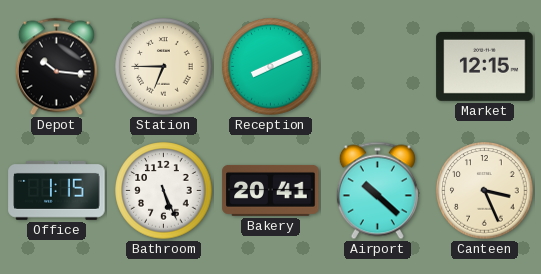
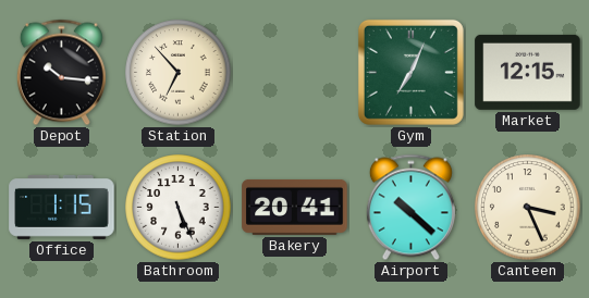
Station: 6:45 -> 6:53 (179, 73)
Reception: 8:11 -> none (271, 67)
Gym: none -> 7:04 (410, 72)
